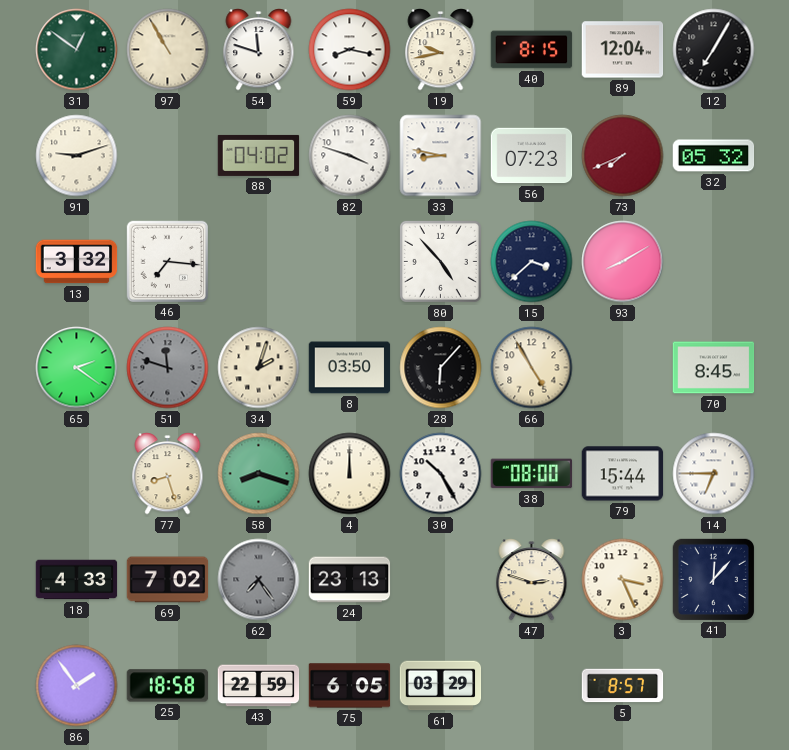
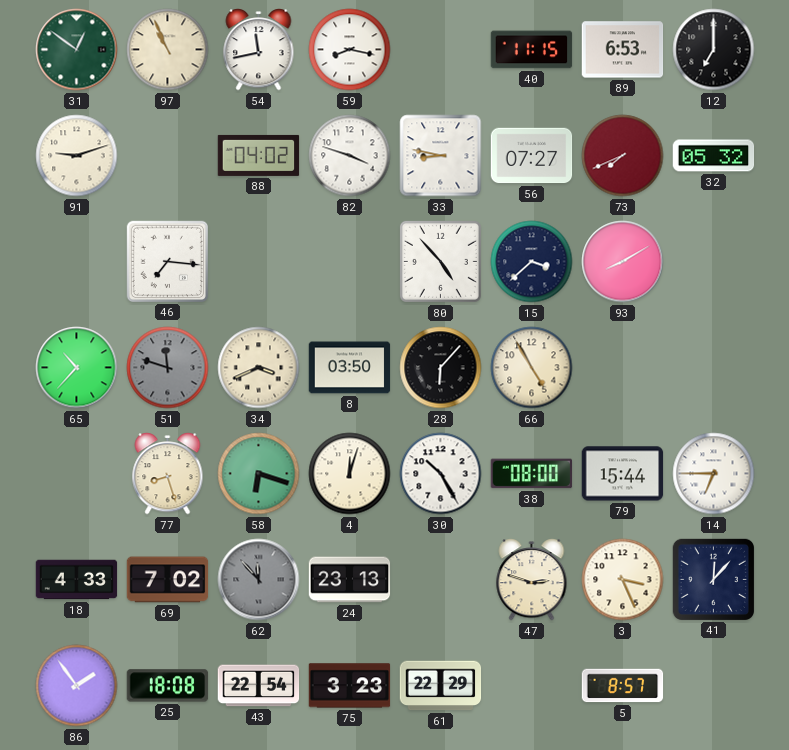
97: 10:55 -> 10:56 (168, 50)
54: 11:48 -> 11:43 (259, 50)
19: 9:43 -> none (441, 50)
40: 8:15 -> 11:15 (532, 50)
89: 12:04 -> 6:53 (623, 50)
12: 7:05 -> 7:00 (714, 50)
56: 07:23 -> 07:27 (532, 156)
13: 3:32 -> none (77, 262)
65: 2:21 -> 10:37 (77, 368)
34: 2:03 -> 3:41 (259, 368)
70: 8:45 -> none (714, 368)
58: 8:18 -> 6:18 (259, 474)
4: 12:00 -> 12:03 (350, 474)
62: 7:24 -> 11:53 (259, 580)
25: 18:58 -> 18:08 (168, 686)
43: 22:59 -> 22:54 (259, 686)
75: 6:05 -> 3:23 (350, 686)
61: 03:29 -> 22:29 (441, 686)
